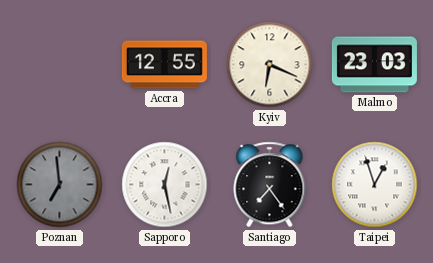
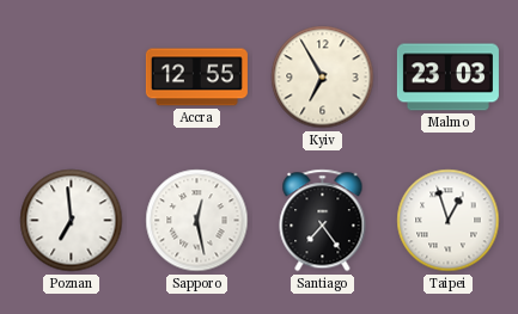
Kyiv: 6:19 -> 6:55 (323, 78)
Poznan dial: grey -> white (72, 221)
